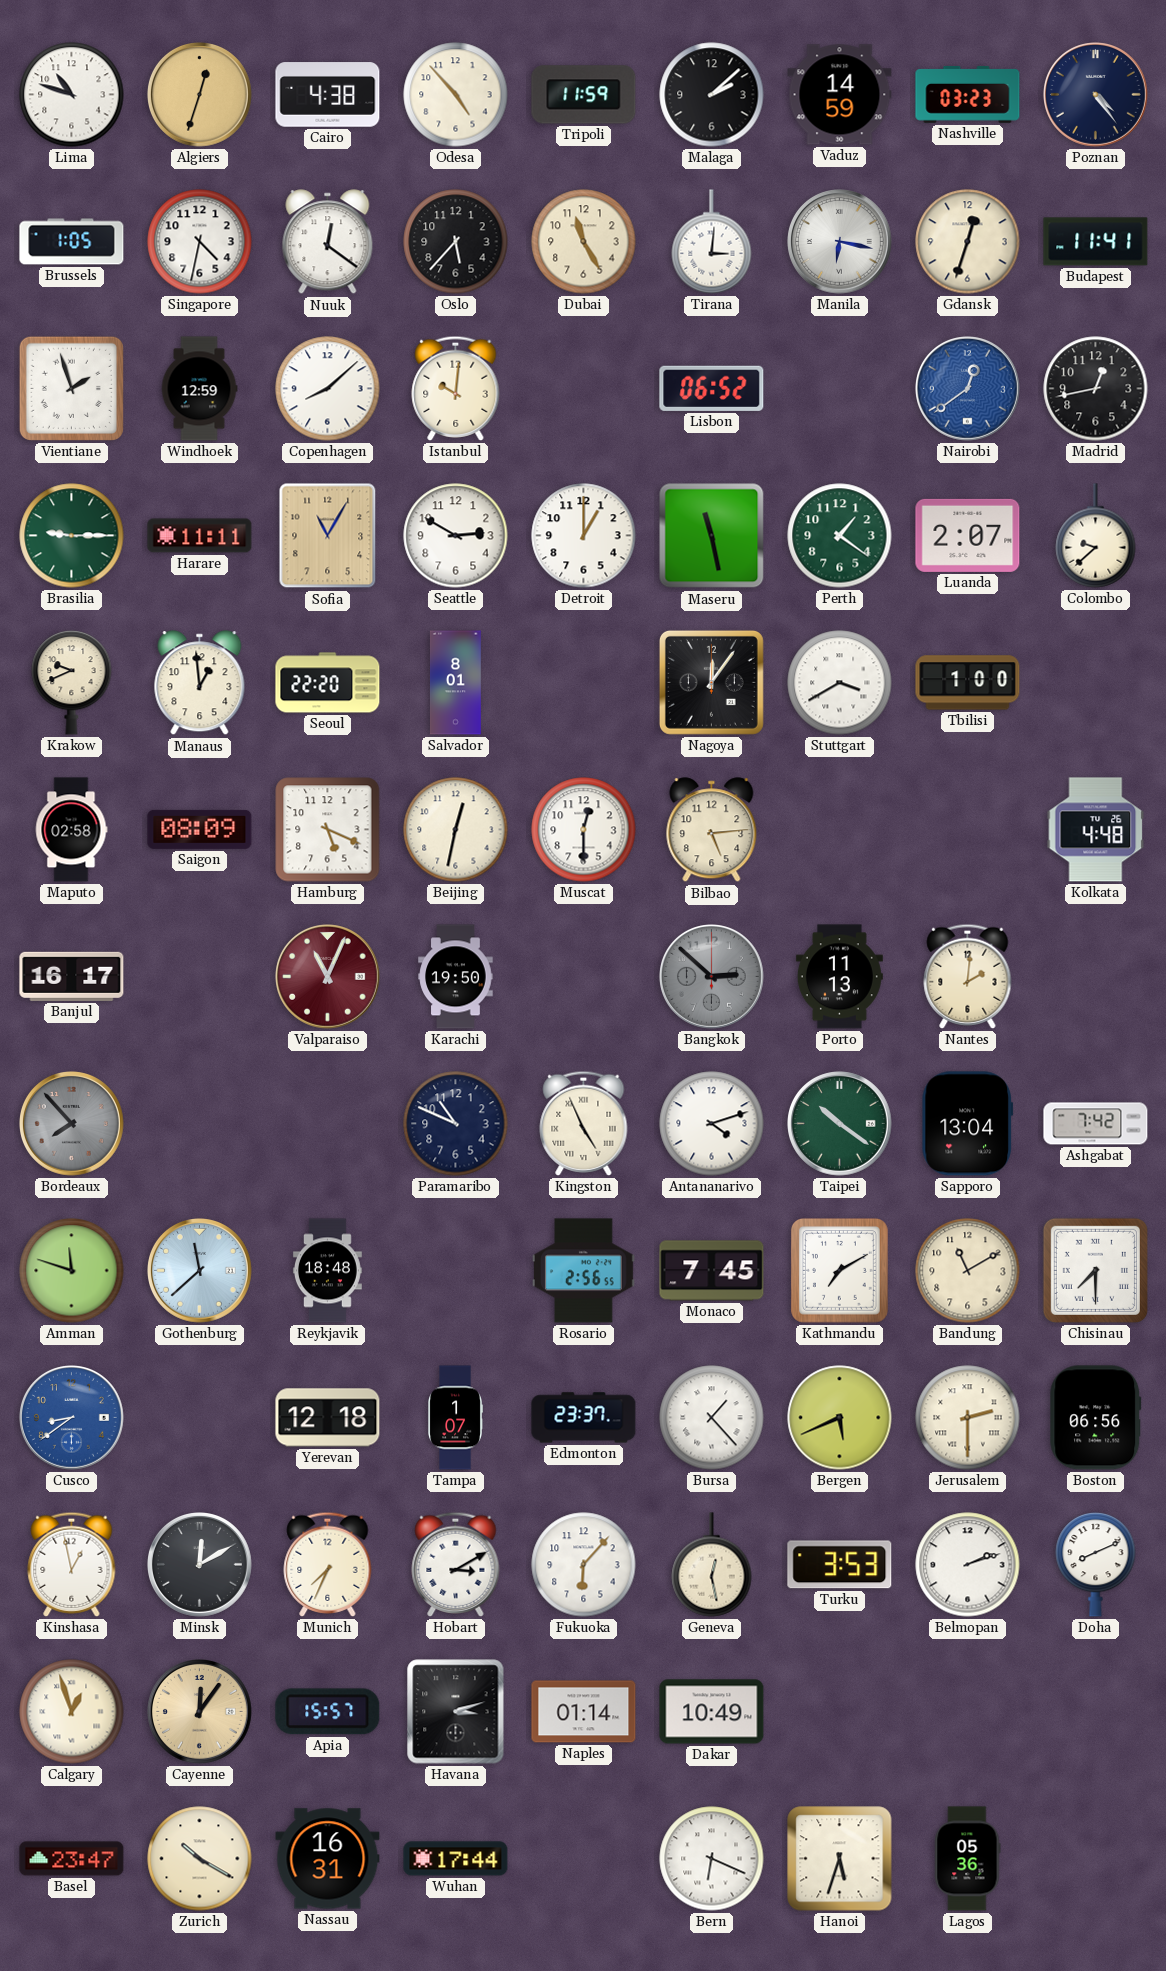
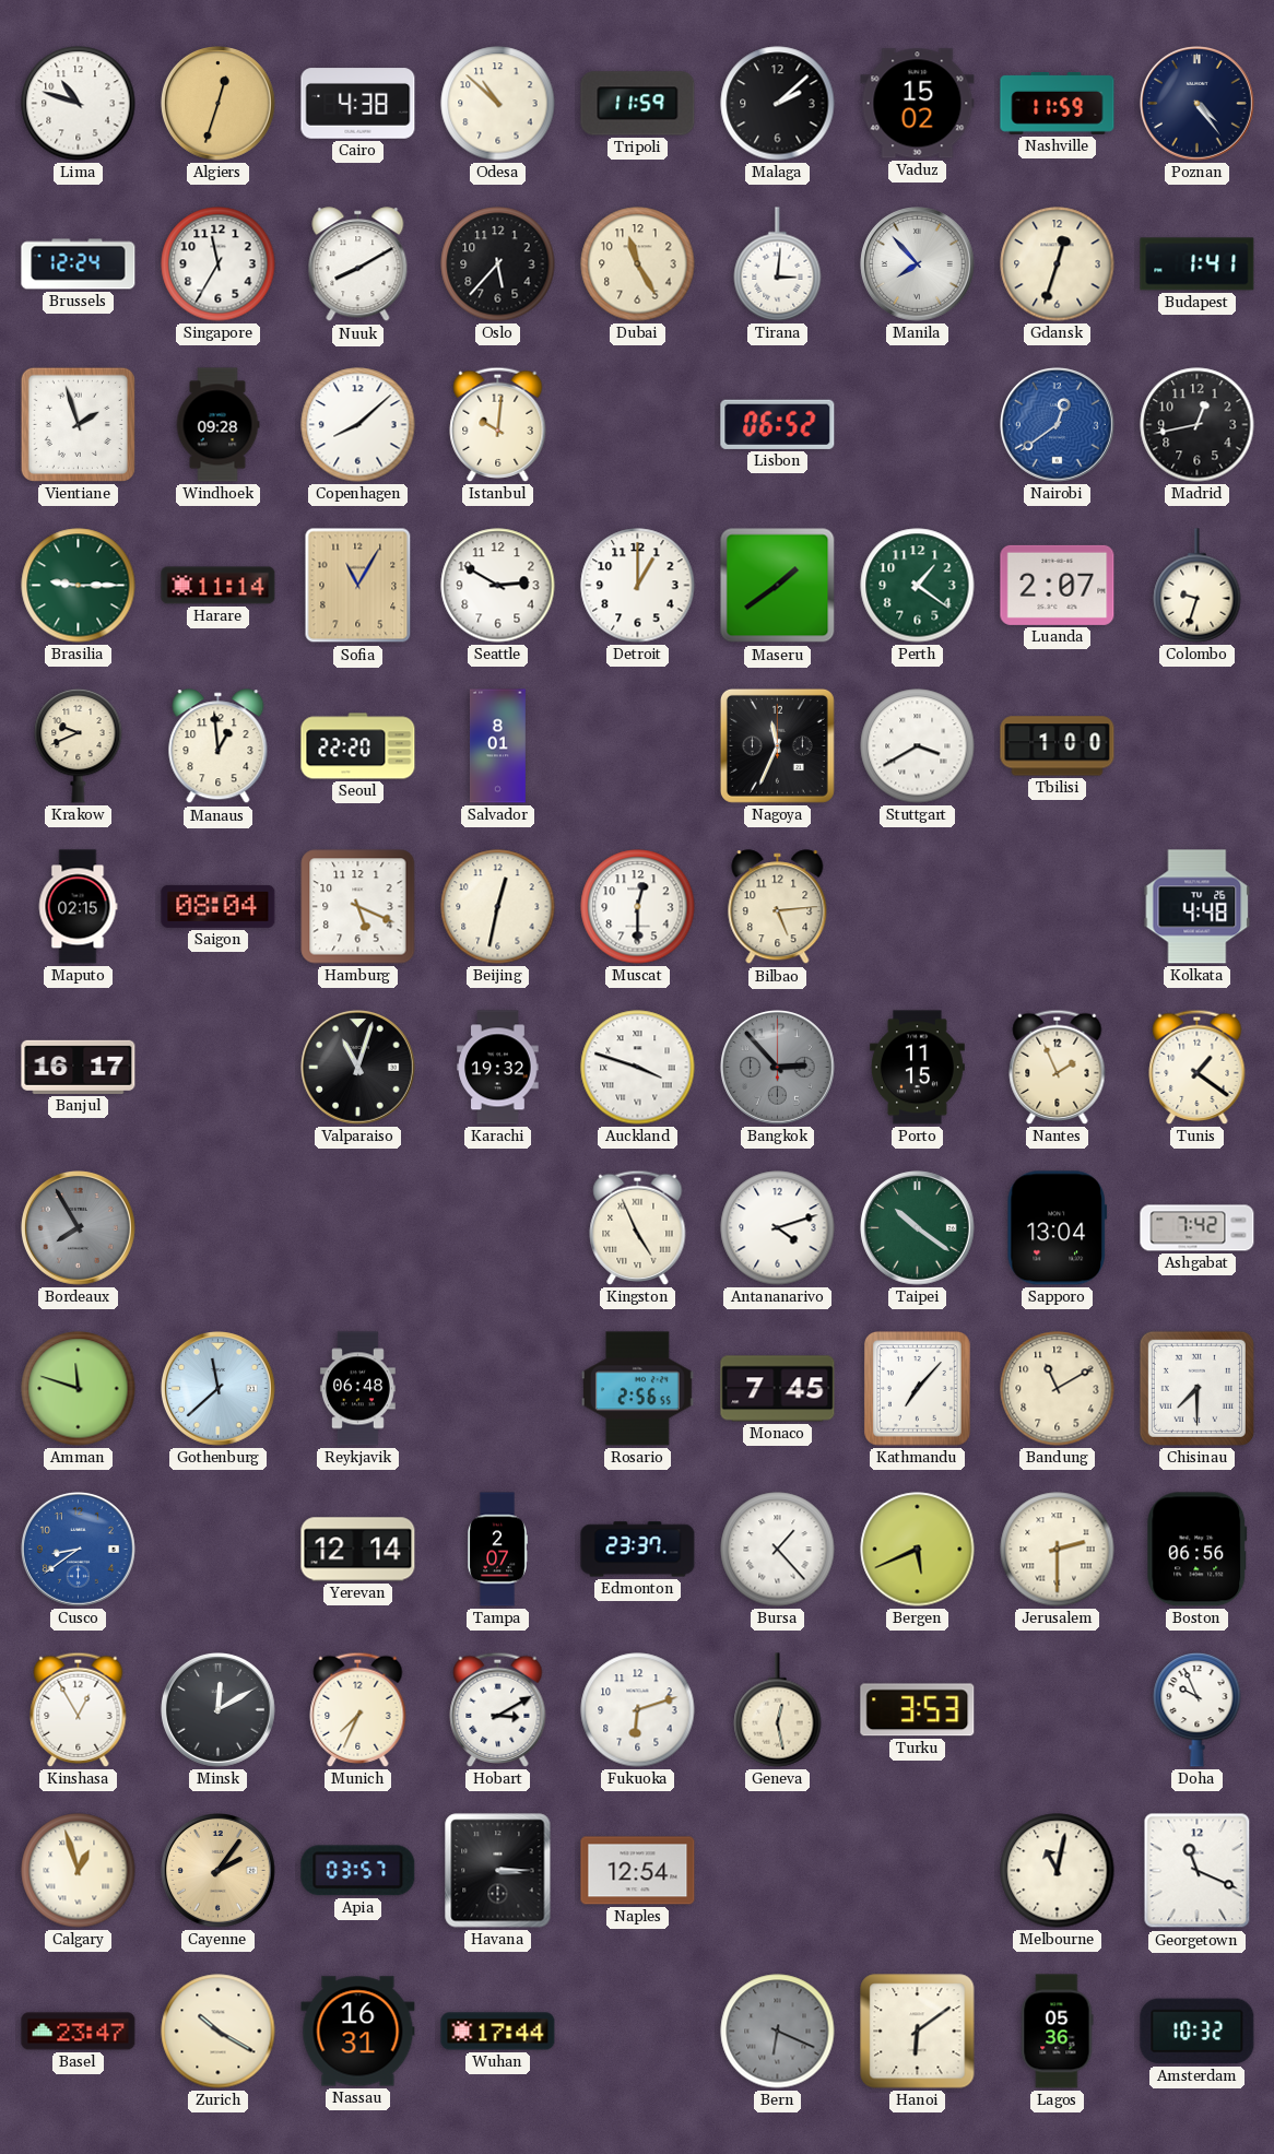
Odesa: 4:53 -> 10:52 (498, 104)
Vaduz: 14:59 -> 15:02 (918, 104)
Nashville: 03:23 -> 11:59 (1058, 103)
Brussels: 1:05 -> 12:24 (79, 264)
Singapore: 4:32 -> 11:35 (219, 264)
Nuuk: 12:21 -> 8:10 (358, 264)
Manila: 6:17 -> 7:53 (918, 264)
Budapest: 11:41 -> 1:41 (1198, 264)
Windhoek: 12:59 -> 09:28 (217, 425)
Harare: 11:11 -> 11:14 (219, 586)
Maseru: 11:28 -> 1:39 (778, 586)
Colombo: 9:38 -> 9:33 (1198, 586)
Nagoya: 12:06 -> 11:34 (777, 745)
Maputo: 02:58 -> 02:15 (78, 907)
Saigon: 08:09 -> 08:04 (219, 906)
Valparaiso: 11:04 -> 11:03 (358, 1068)
Valparaiso dial: burgundy -> black (358, 1068)
Karachi: 19:50 -> 19:32 (498, 1068)
Auckland: none -> 3:48 (638, 1068)
Bangkok: 2:52 -> 2:53 (778, 1068)
Porto: 11:13 -> 11:15 (917, 1068)
Nantes: 2:01 -> 1:56 (1058, 1067)
Tunis: none -> 1:21 (1198, 1067)
Bordeaux: 7:53 -> 7:55 (79, 1228)
Paramaribo: 10:49 -> none (456, 1124)
Reykjavik: 18:48 -> 06:48 (358, 1389)
Kathmandu: 7:10 -> 7:07 (917, 1388)
Yerevan: 12:18 -> 12:14 (358, 1550)
Tampa: 1:07 -> 2:07 (497, 1550)
Kinshasa: 12:58 -> 12:55 (79, 1709)
Fukuoka: 6:07 -> 6:12 (638, 1710)
Belmopan: 2:12 -> none (968, 1565)
Doha: 8:11 -> 9:56 (1198, 1709)
Cayenne: 12:06 -> 2:06 (219, 1871)
Apia: 15:57 -> 03:57 (358, 1871)
Havana: 3:12 -> 3:15 (498, 1871)
Naples: 01:14 -> 12:54 (638, 1871)
Dakar: 10:49 -> none (712, 1712)
Melbourne: none -> 11:02 (1058, 1871)
Georgetown: none -> 11:19 (1198, 1871)
Bern dial: white -> grey (778, 2032)
Hanoi: 5:33 -> 6:09 (918, 2032)
Amsterdam: none -> 10:32 (1198, 2032)
